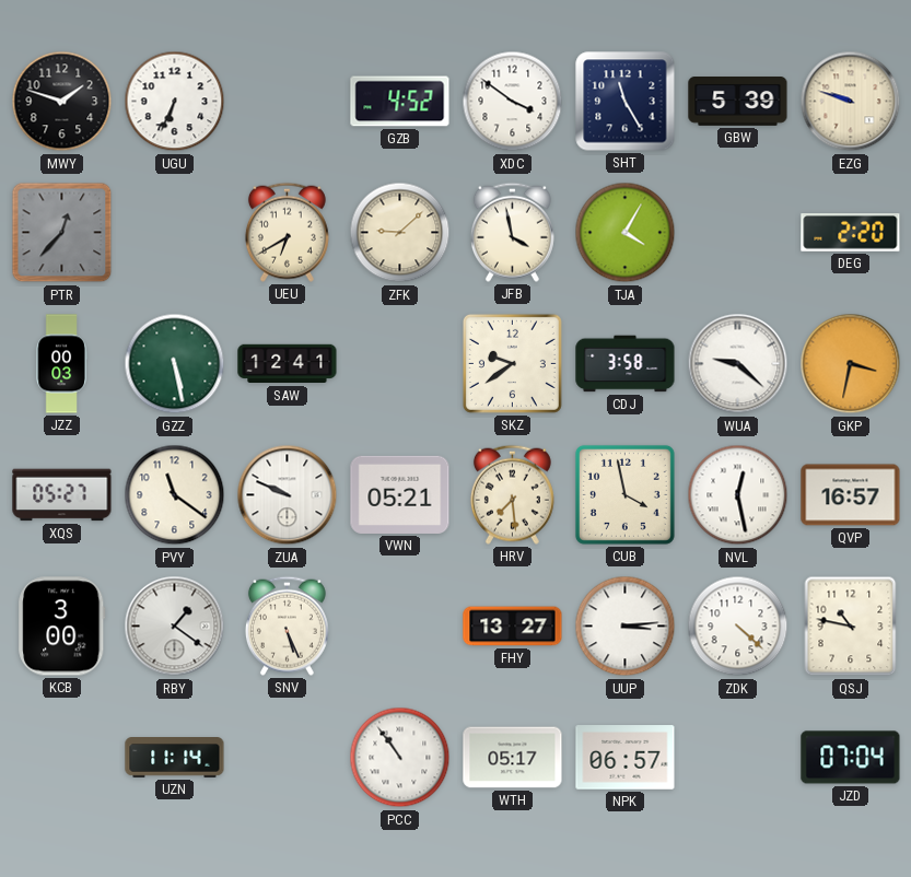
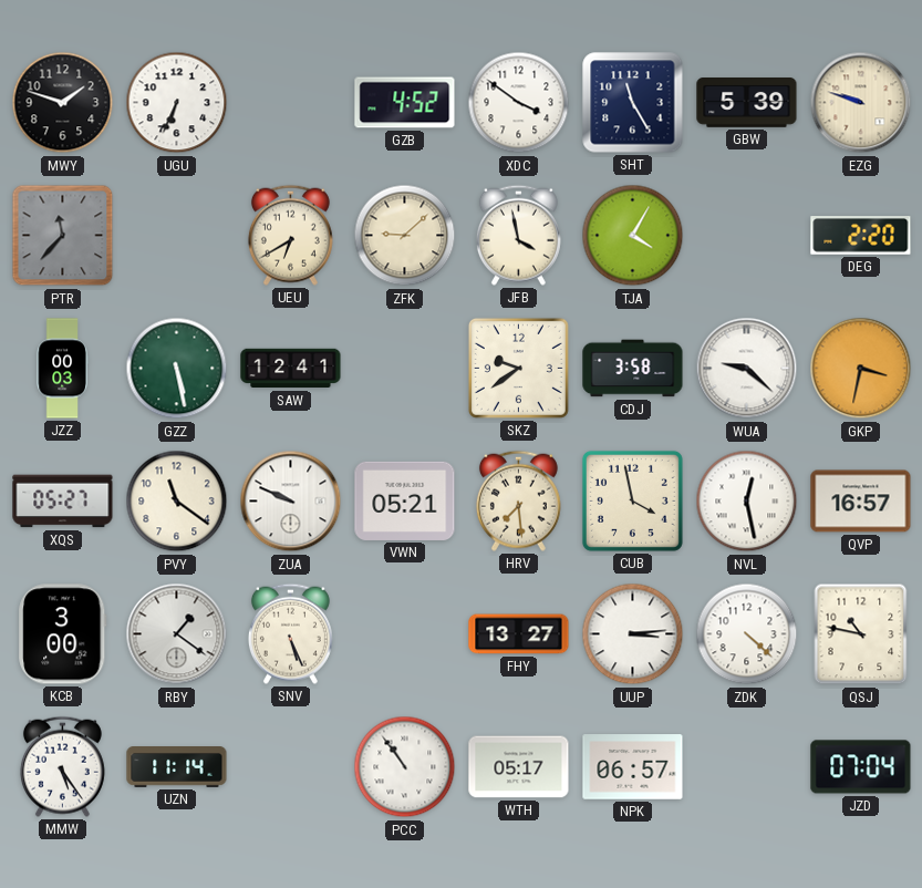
PTR: 12:37 -> 11:37 (63, 236)
MMW: none -> 5:24 (62, 766)
